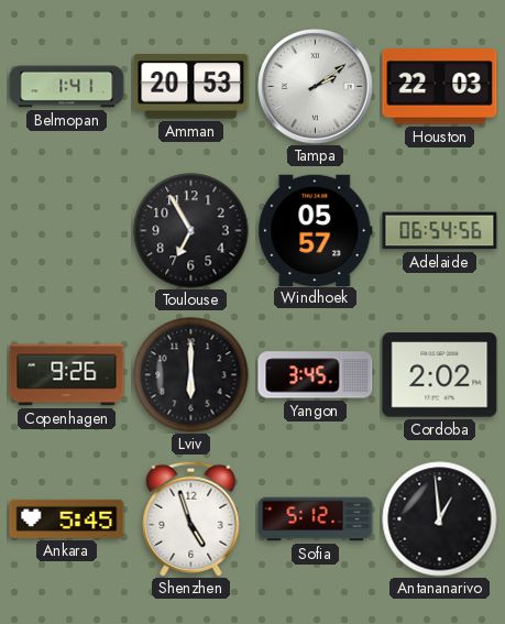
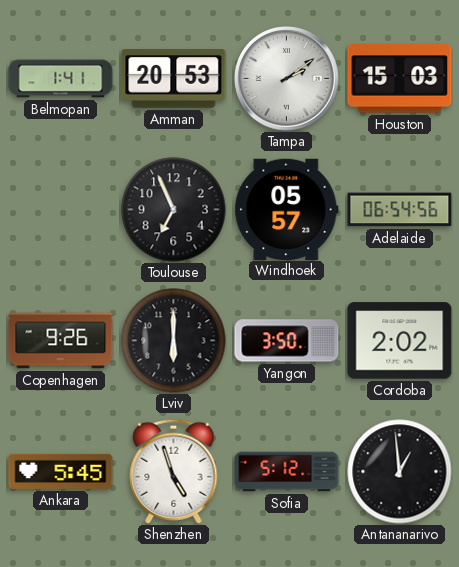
Houston: 22:03 -> 15:03 (400, 79)
Toulouse: 6:55 -> 6:56 (174, 210)
Yangon: 3:45 -> 3:50 (287, 341)
